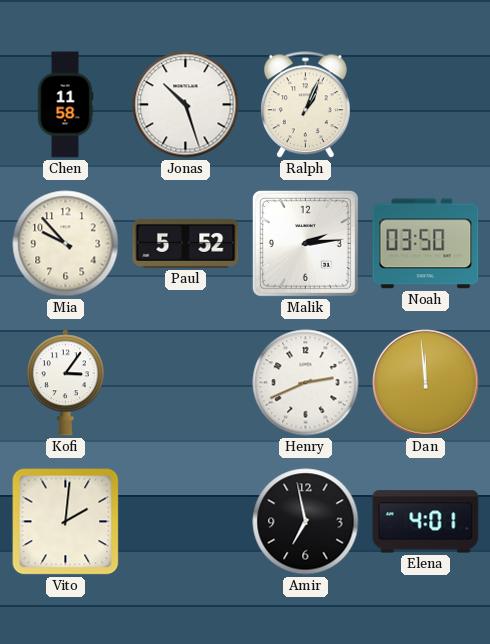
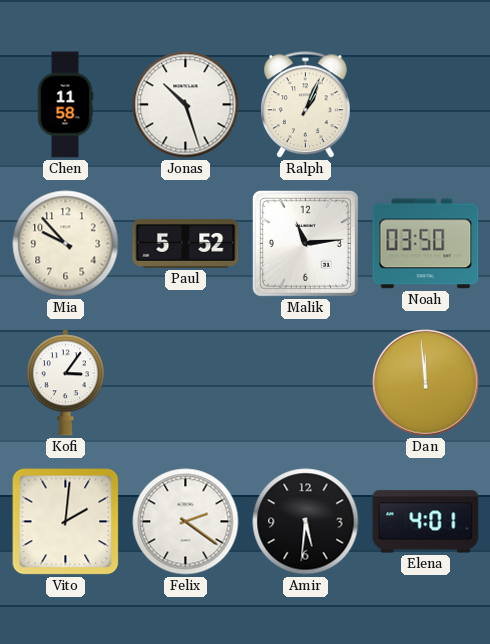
Malik: 2:14 -> 11:14 (305, 243)
Henry: 2:41 -> none (306, 383)
Felix: none -> 2:21 (186, 522)
Amir: 6:58 -> 5:31 (306, 522)
